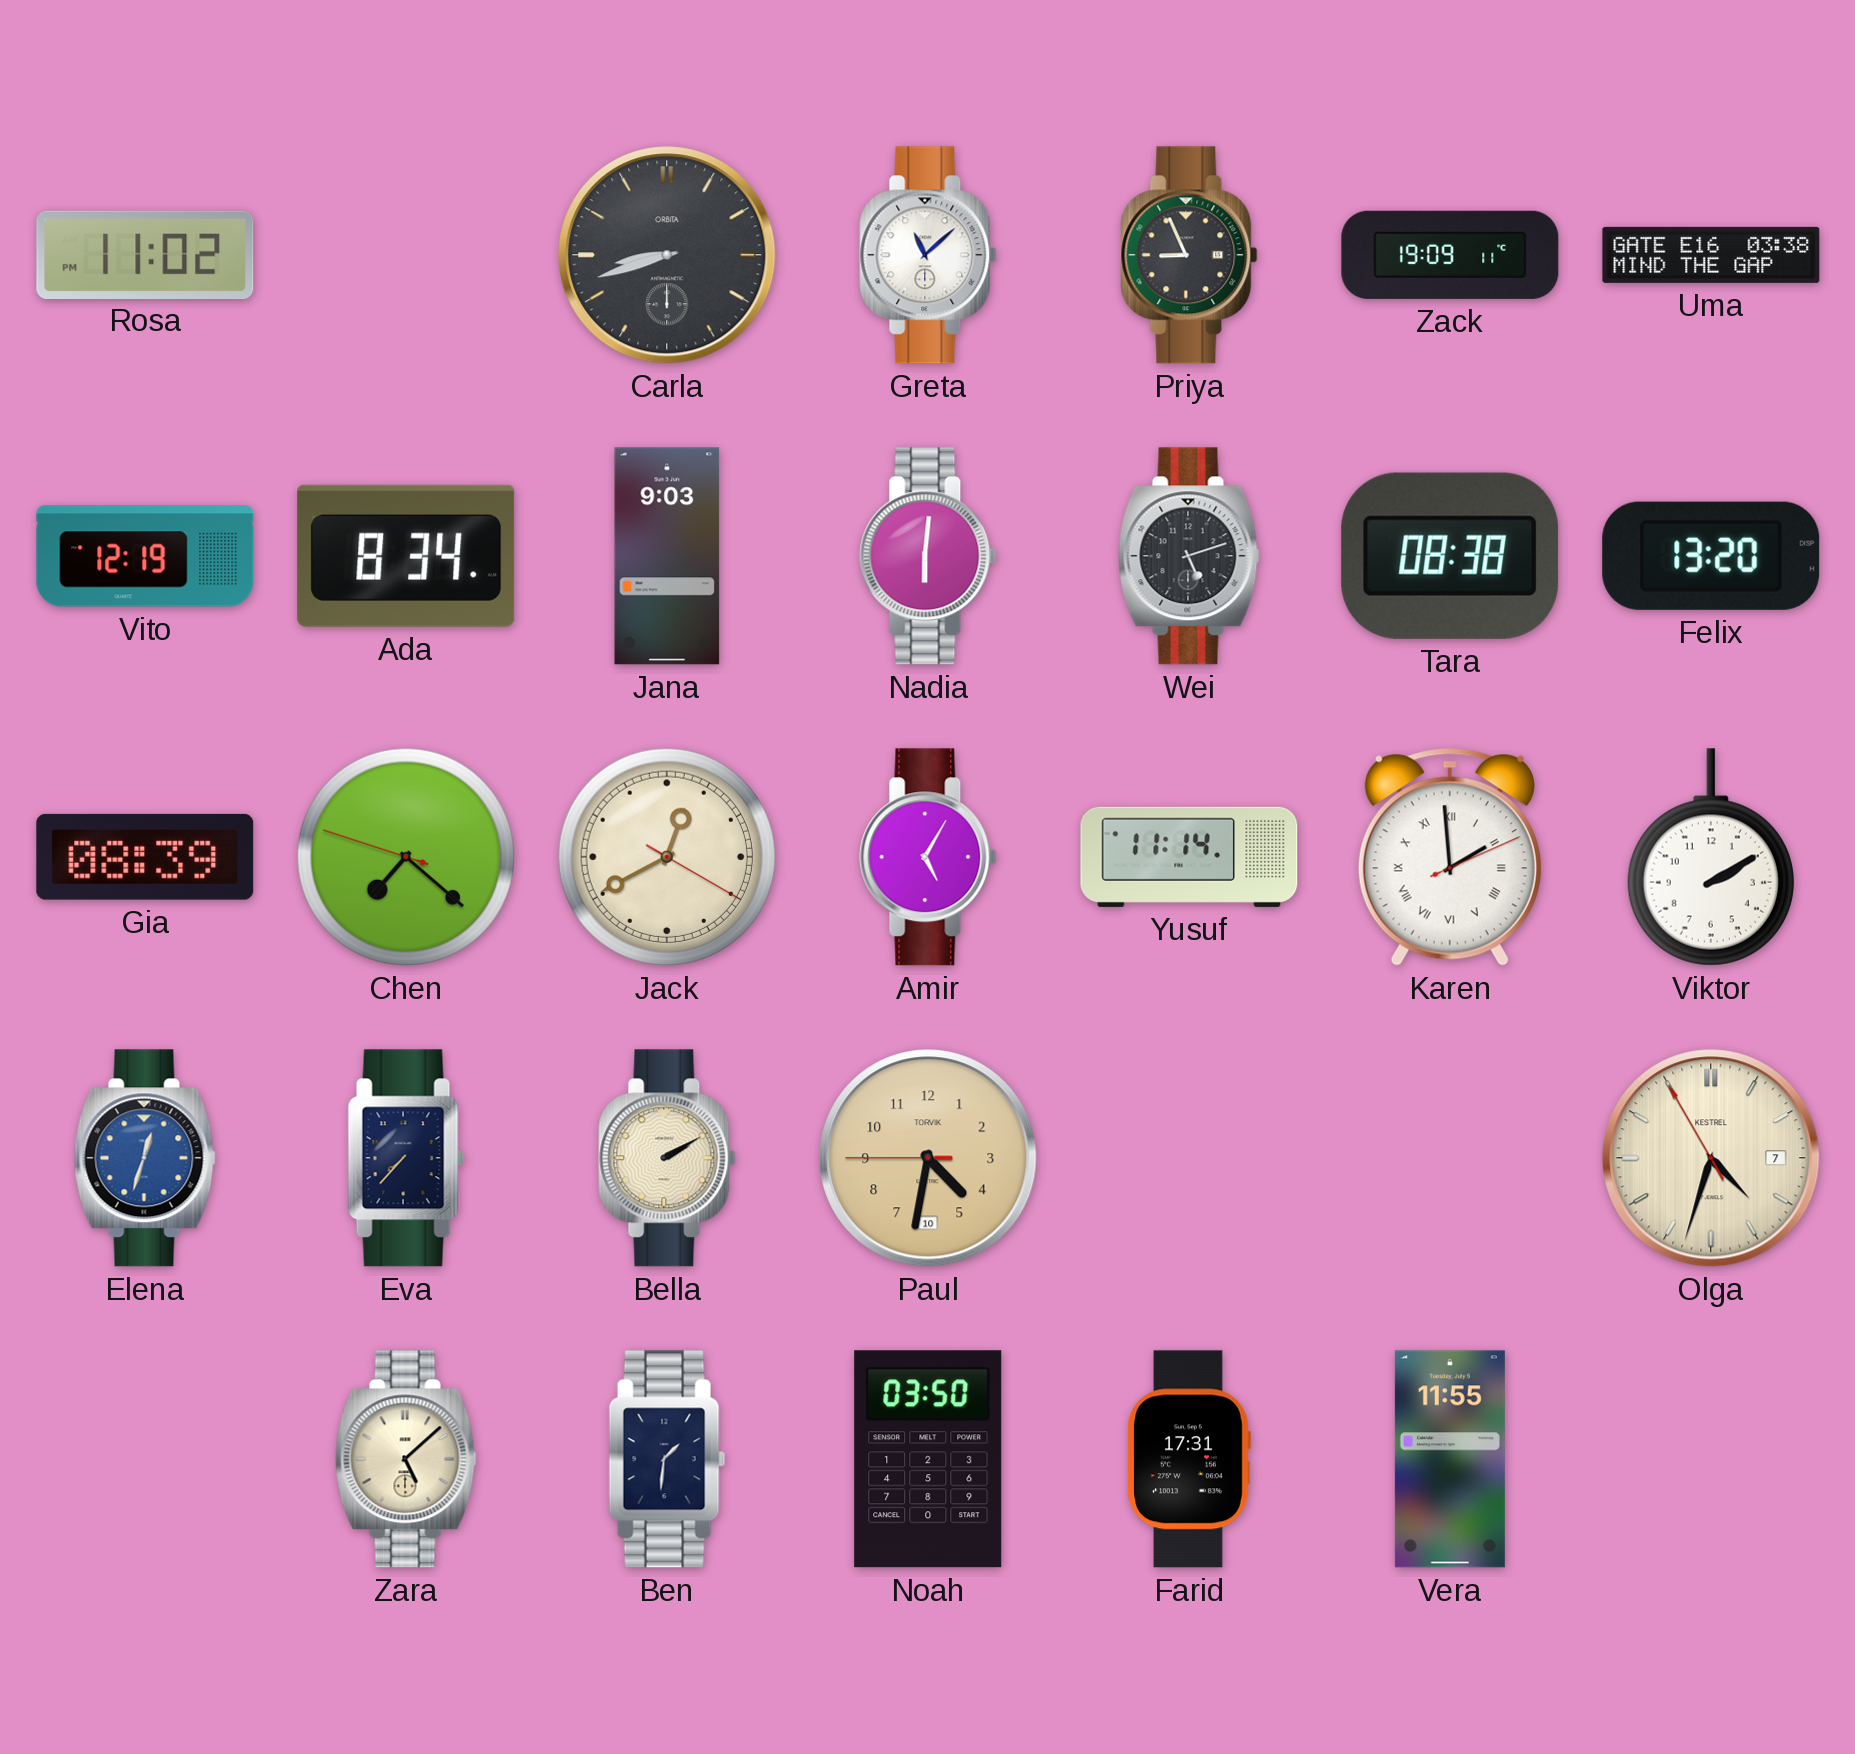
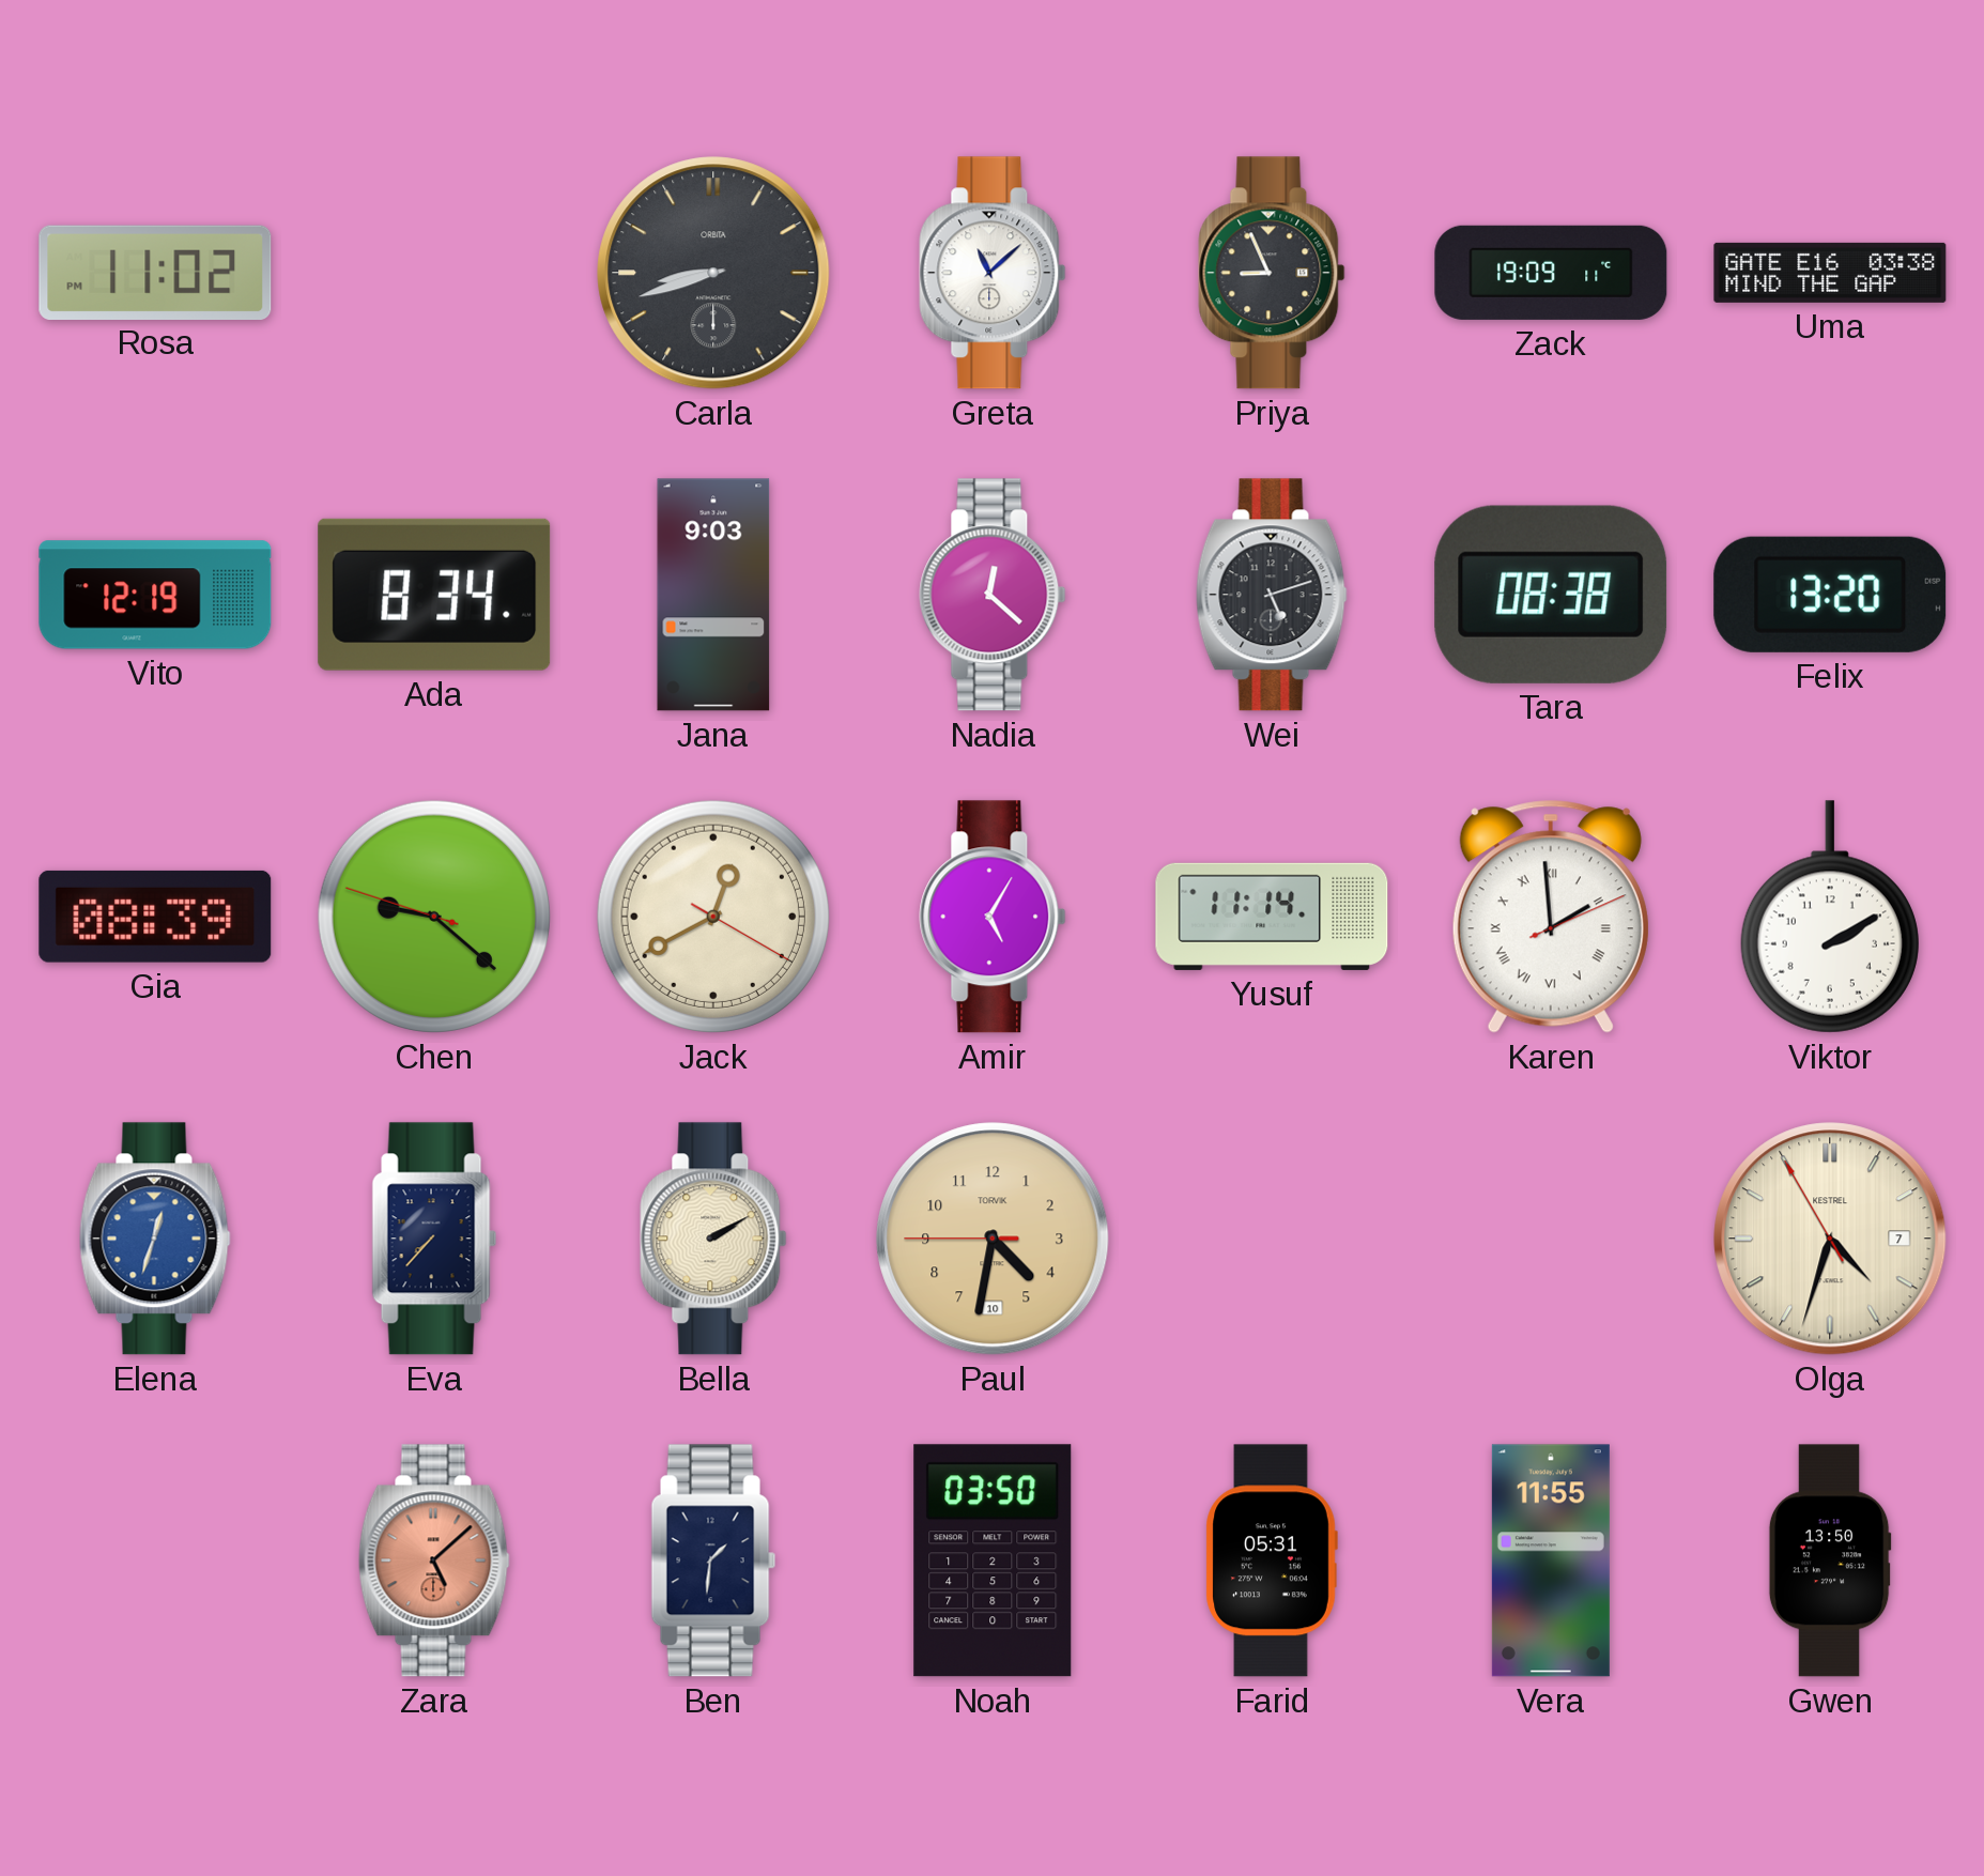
Nadia: 6:01 -> 12:22 (993, 595)
Chen: 7:21 -> 9:21 (434, 917)
Zara dial: cream -> salmon (434, 1560)
Farid: 17:31 -> 05:31 (1272, 1560)
Gwen: none -> 13:50 (1830, 1560)
